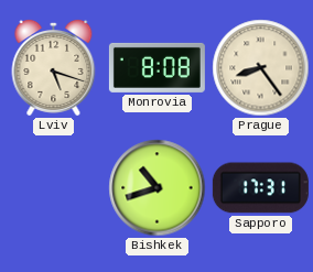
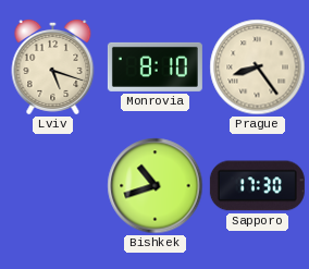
Monrovia: 8:08 -> 8:10 (154, 66)
Sapporo: 17:31 -> 17:30 (257, 186)
